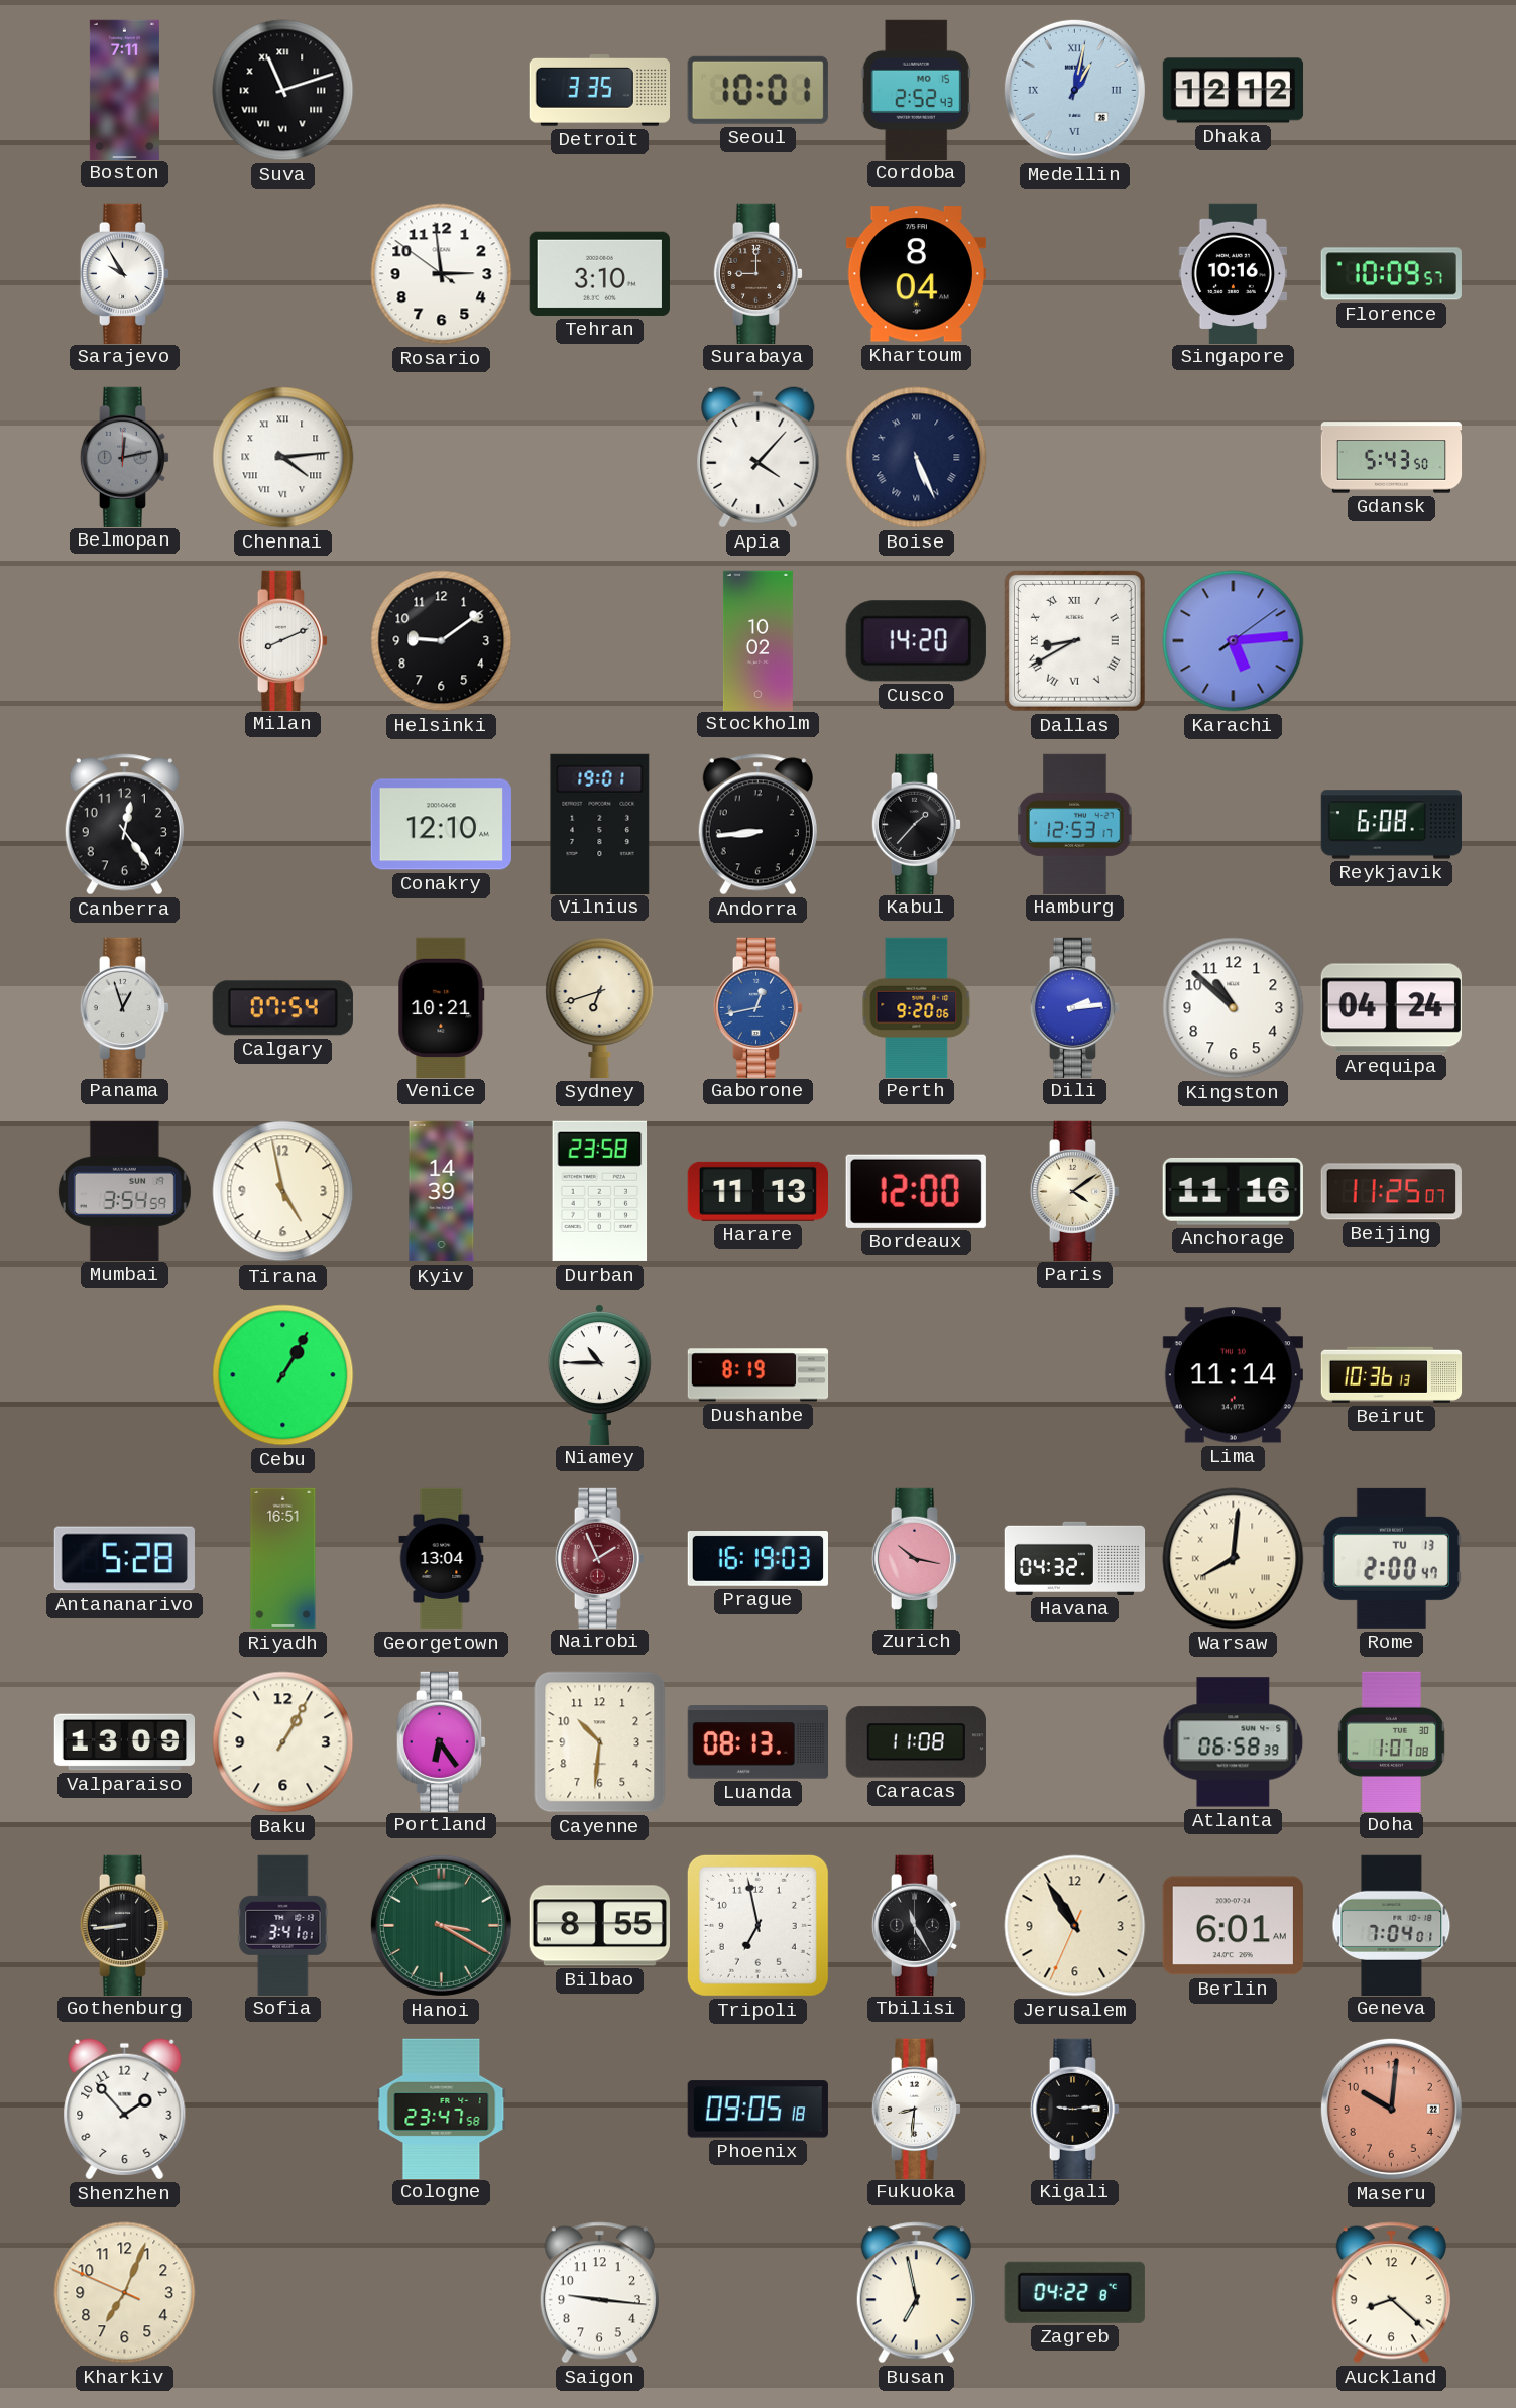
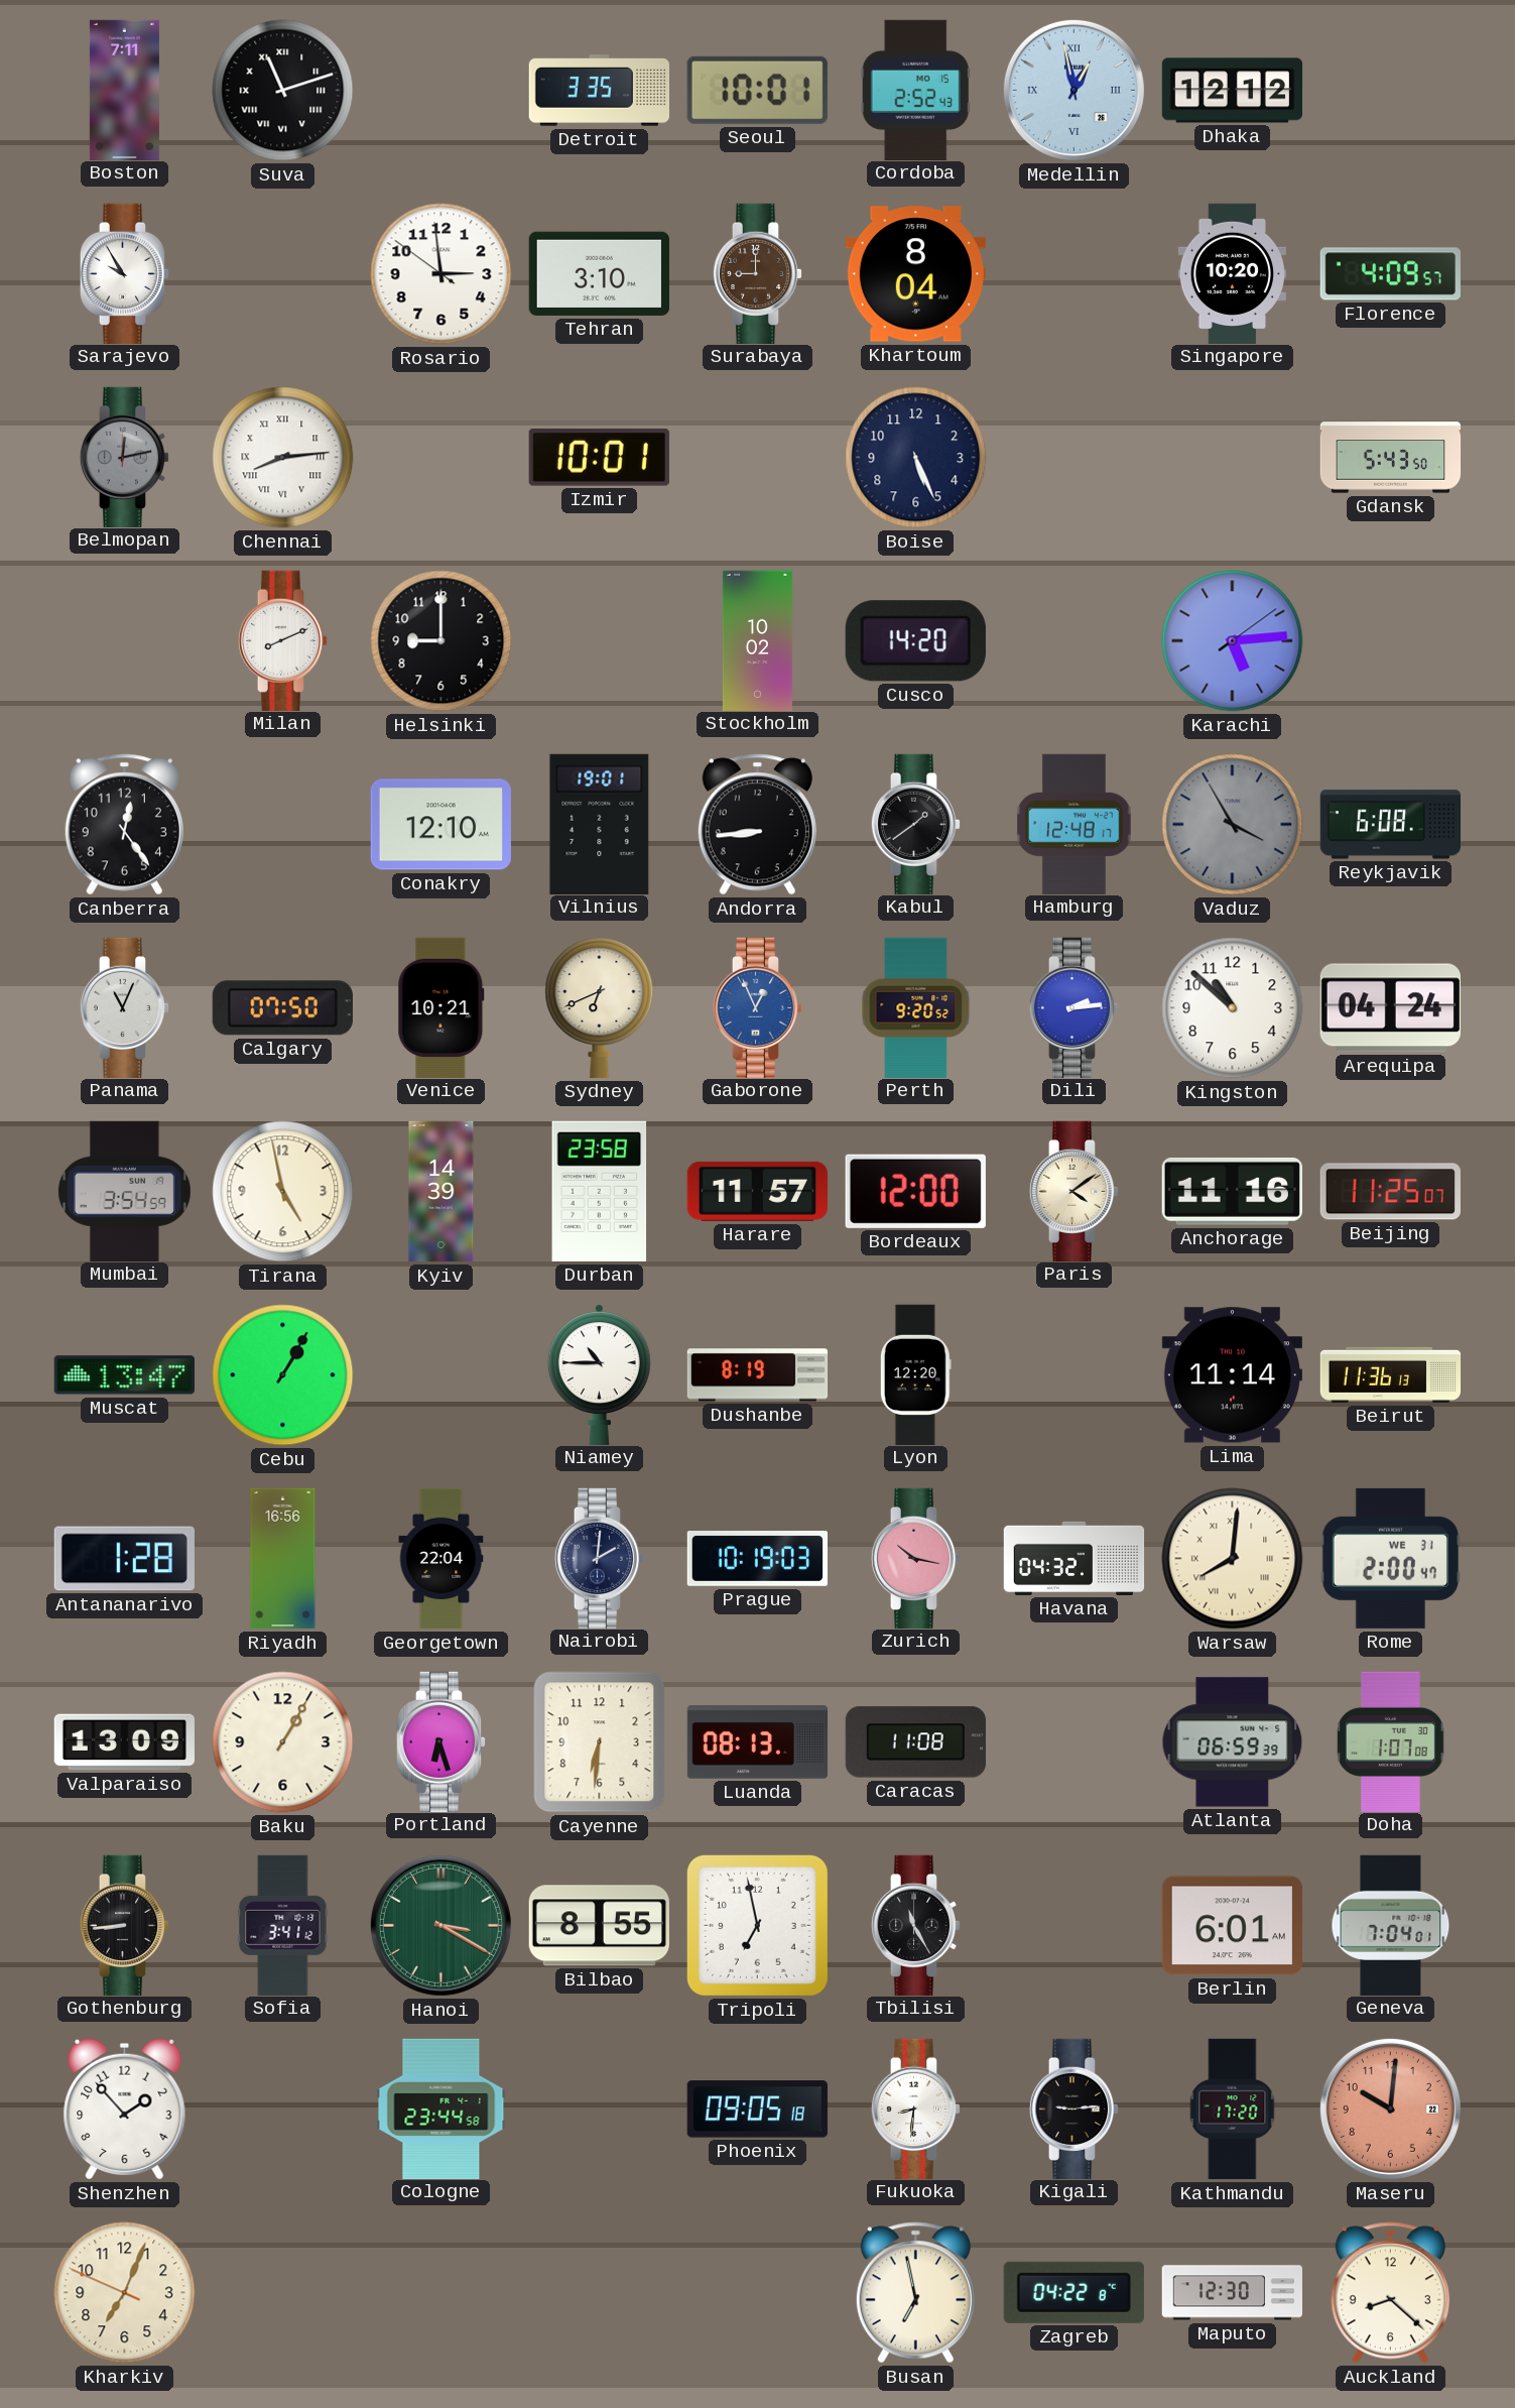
Medellin: 1:02 -> 12:58 (1074, 90)
Singapore: 10:16 -> 10:20 (1232, 273)
Florence: 10:09 -> 4:09 (1390, 274)
Chennai: 4:14 -> 8:14 (283, 458)
Izmir: none -> 10:01 (599, 457)
Apia: 4:07 -> none (759, 458)
Boise numerals: Roman -> Arabic (916, 458)
Helsinki: 9:09 -> 9:00 (441, 641)
Dallas: 8:40 -> none (1074, 640)
Kabul: 1:37 -> 1:39 (916, 824)
Hamburg: 12:53 -> 12:48 (1075, 824)
Vaduz: none -> 3:55 (1233, 825)
Panama: 12:57 -> 11:04 (125, 1007)
Calgary: 07:54 -> 07:50 (282, 1008)
Sydney: 6:42 -> 6:41 (600, 1007)
Gaborone: 12:43 -> 12:56 (758, 1007)
Perth: 9:20:06 -> 9:20:52 (916, 1007)
Harare: 11:13 -> 11:57 (757, 1191)
Muscat: none -> 13:47 (124, 1375)
Lyon: none -> 12:20 (915, 1374)
Beirut: 10:36 -> 11:36 (1391, 1374)
Antananarivo: 5:28 -> 1:28 (124, 1559)
Riyadh: 16:51 -> 16:56 (283, 1559)
Georgetown: 13:04 -> 22:04 (441, 1559)
Nairobi: 1:56 -> 2:01 (600, 1558)
Nairobi dial: burgundy -> navy (600, 1558)
Prague: 16:19 -> 10:19 (757, 1559)
Rome date: TU 13 -> WE 31 (1390, 1558)
Portland: 6:24 -> 6:27 (441, 1741)
Cayenne: 10:31 -> 6:31 (600, 1742)
Atlanta: 06:58 -> 06:59 (1233, 1742)
Sofia: 3:41:01 -> 3:41:12 (283, 1925)
Jerusalem: 10:54 -> none (1075, 1926)
Cologne: 23:47 -> 23:44 (441, 2109)
Kathmandu: none -> 17:20 (1233, 2110)
Saigon: 9:16 -> none (599, 2293)
Maputo: none -> 12:30 (1232, 2293)
